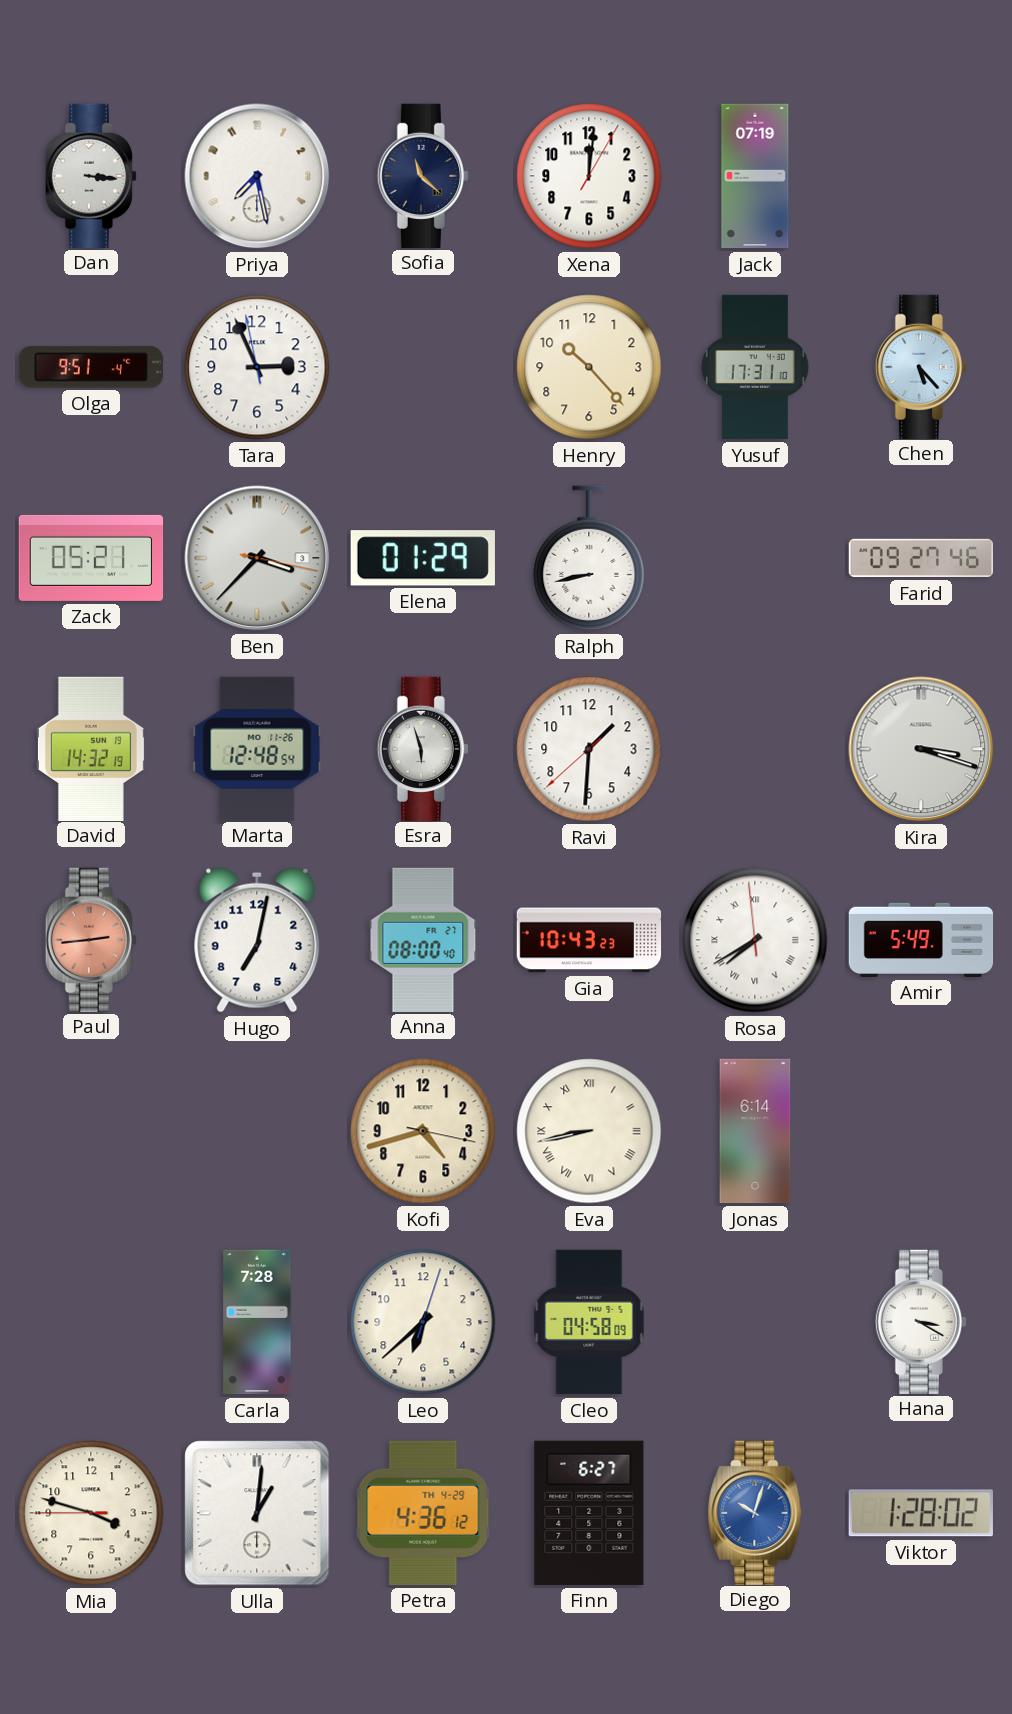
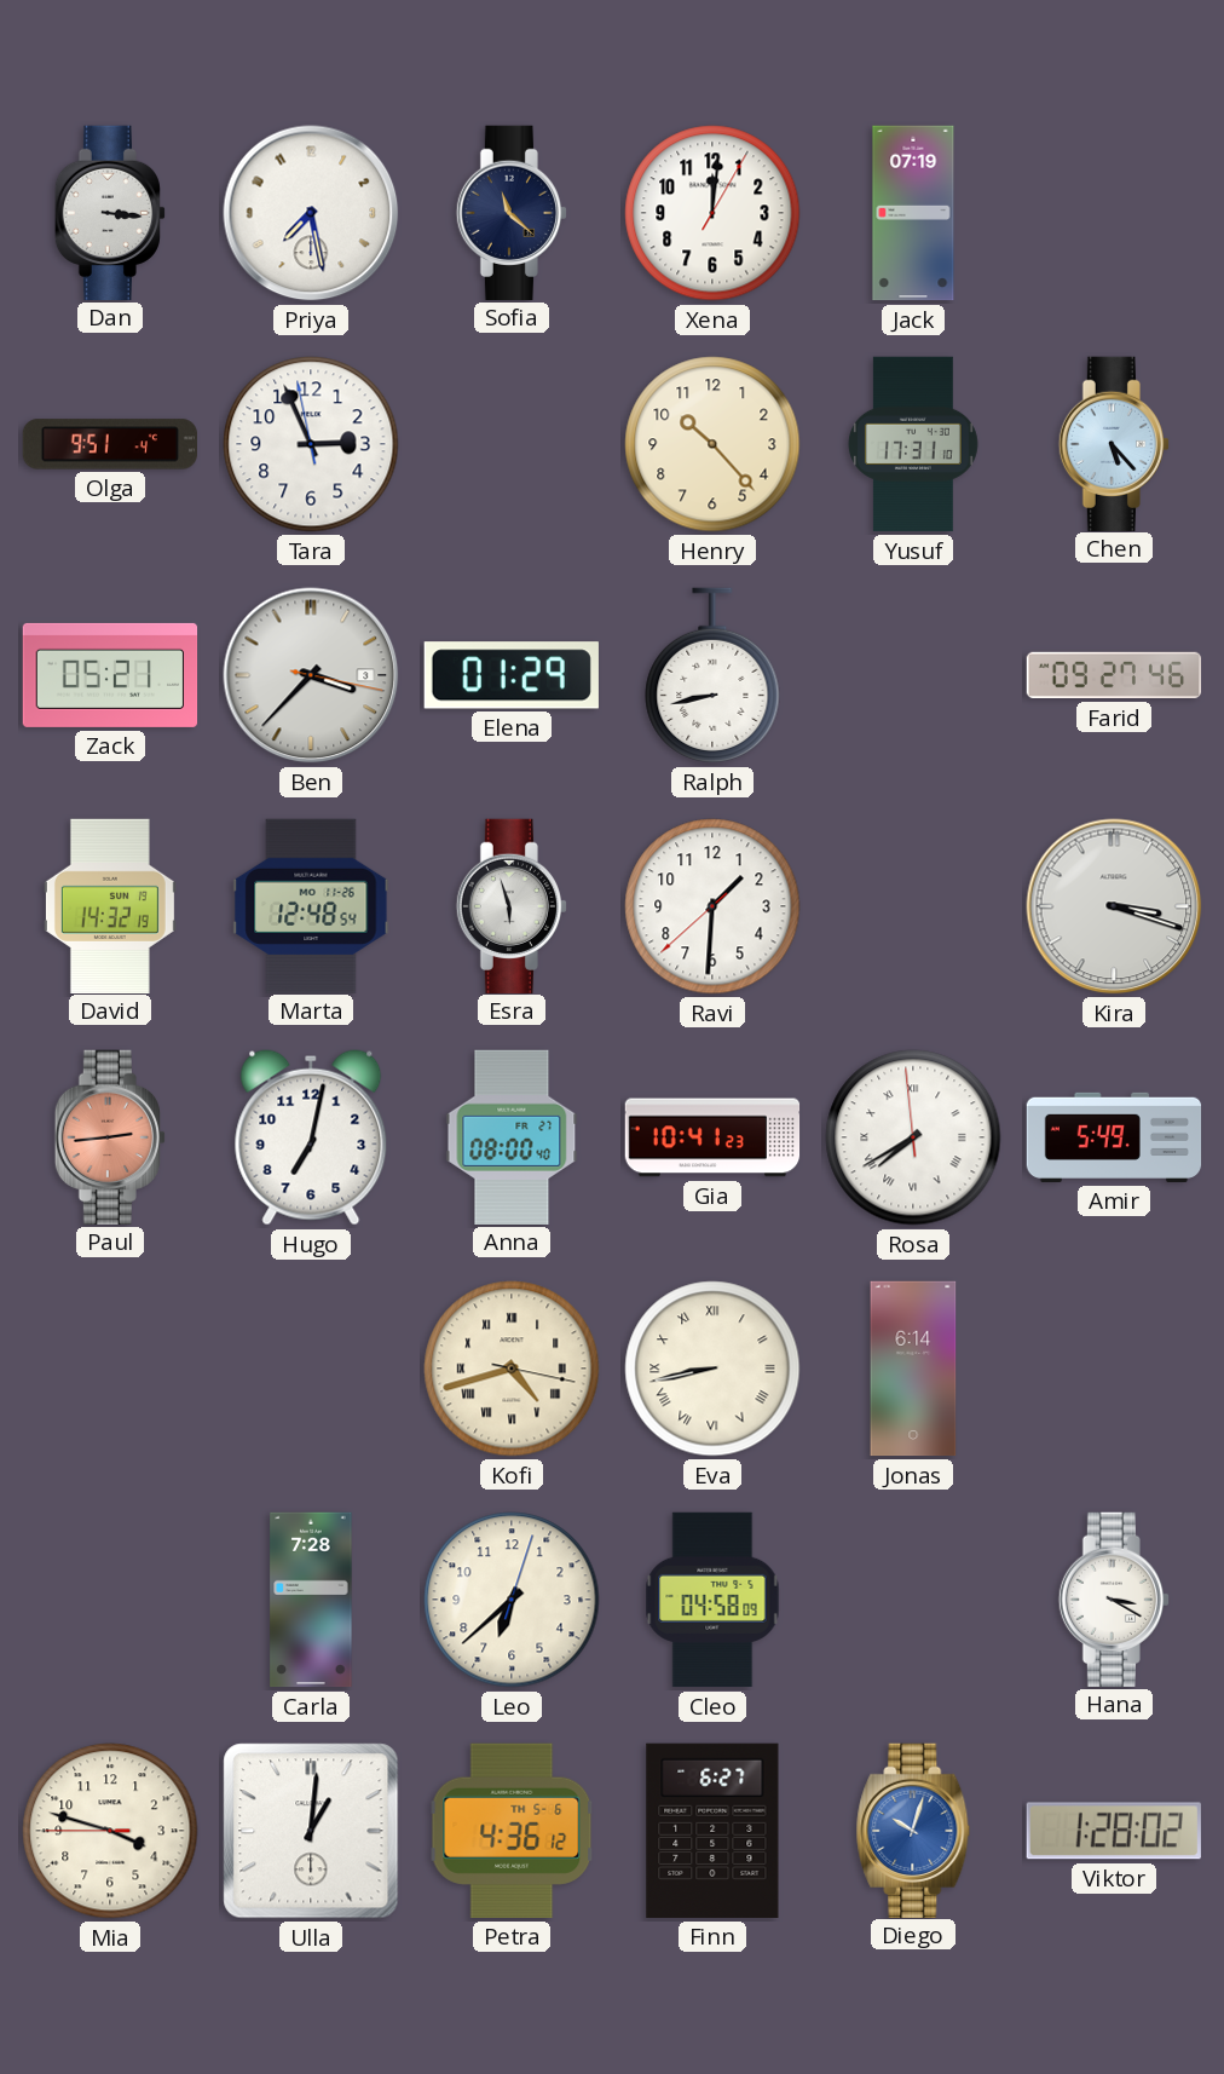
Gia: 10:43 -> 10:41 (712, 1137)
Kofi numerals: Arabic -> Roman (512, 1369)
Petra date: TH 4-29 -> TH 5-6 (512, 1831)
